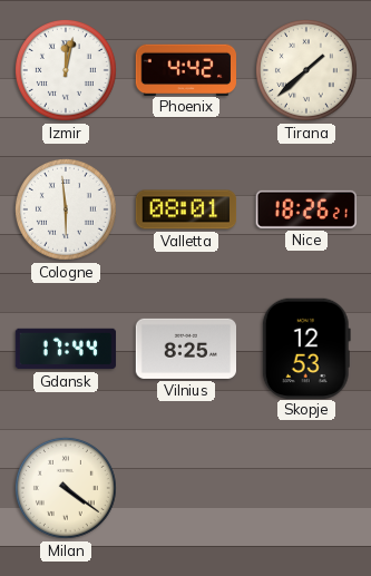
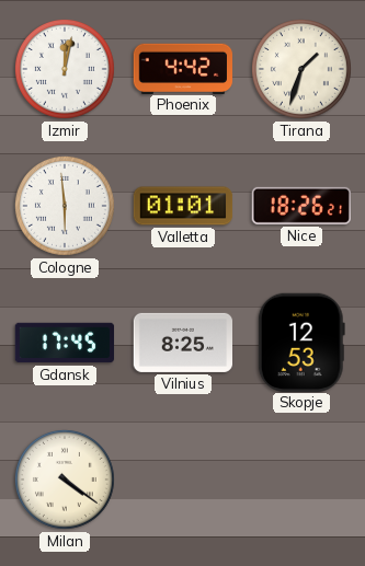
Tirana: 1:38 -> 1:33 (301, 69)
Valletta: 08:01 -> 01:01 (183, 206)
Gdansk: 17:44 -> 17:45 (65, 343)
